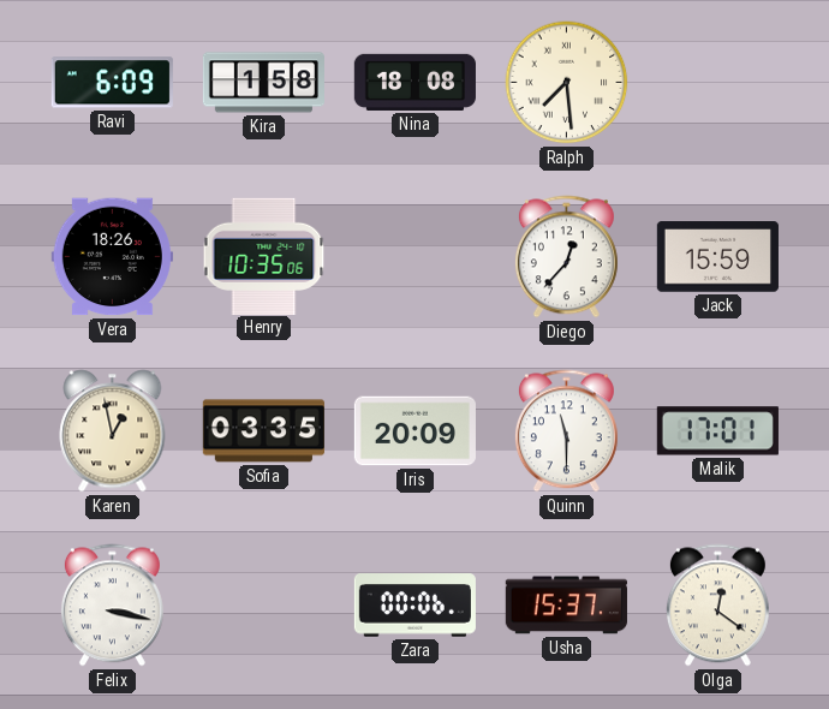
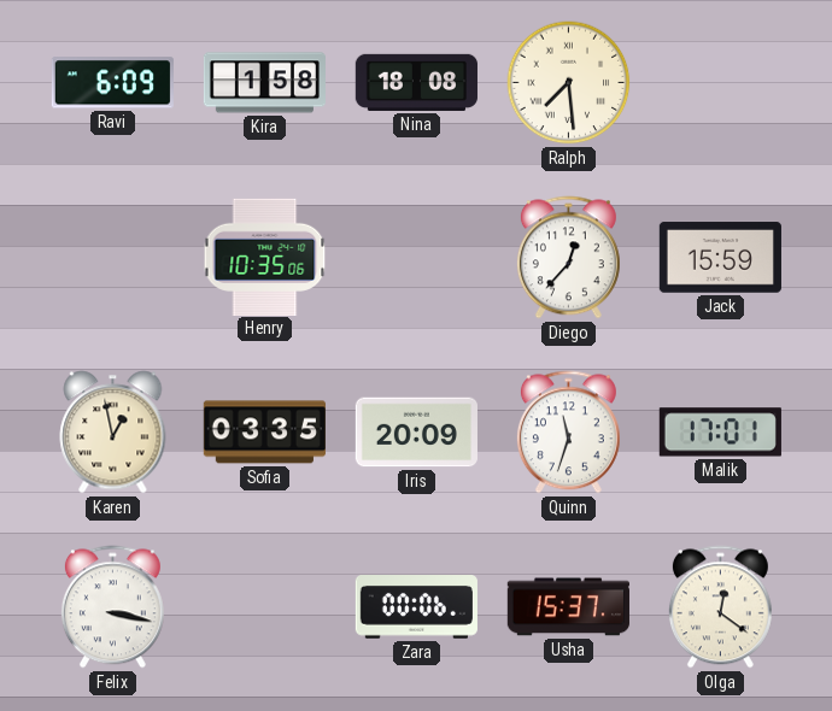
Vera: 18:26 -> none (112, 257)
Quinn: 11:30 -> 11:33 (568, 433)
